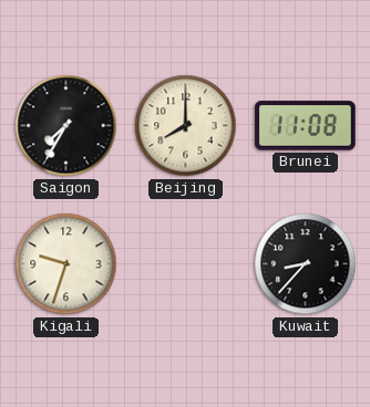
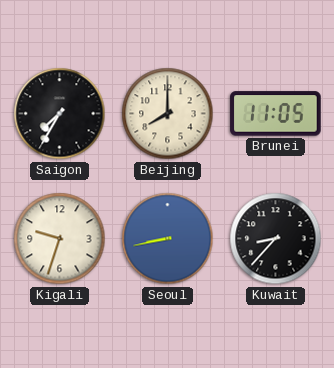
Brunei: 11:08 -> 11:05 (276, 114)
Seoul: none -> 8:43 (168, 239)
